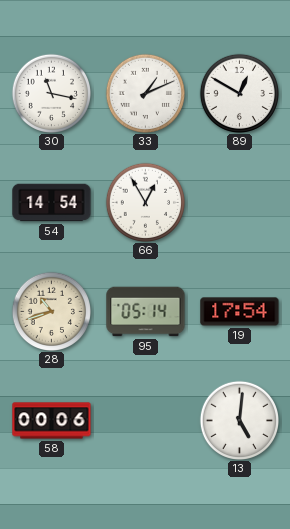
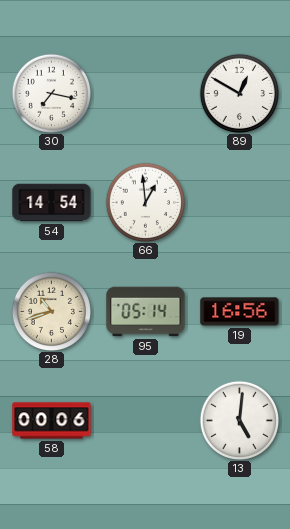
30: 11:17 -> 7:17 (51, 93)
33: 1:11 -> none (145, 93)
66: 12:55 -> 12:59 (145, 202)
19: 17:54 -> 16:56 (240, 312)
